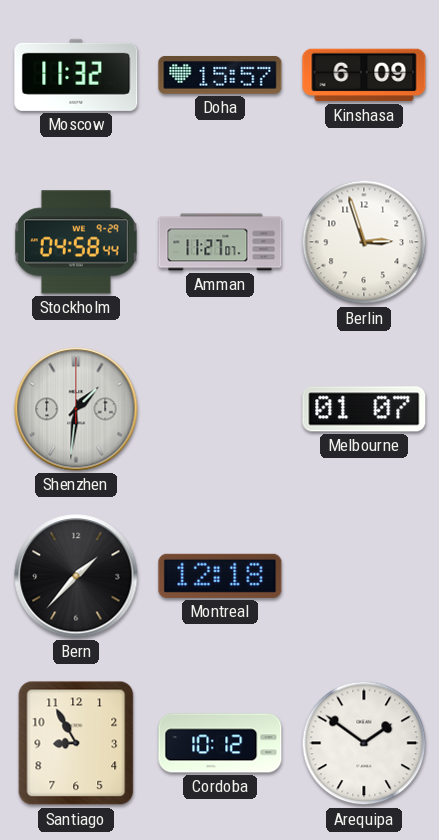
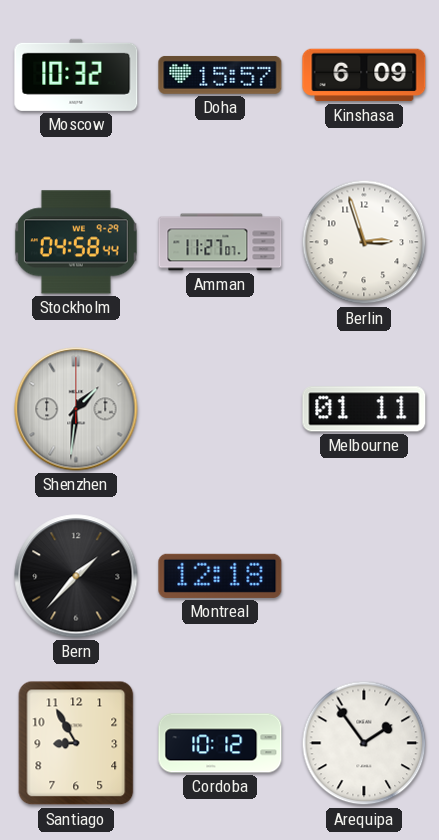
Moscow: 11:32 -> 10:32 (76, 75)
Melbourne: 01:07 -> 01:11 (364, 409)
Arequipa: 1:51 -> 1:54 (364, 743)
